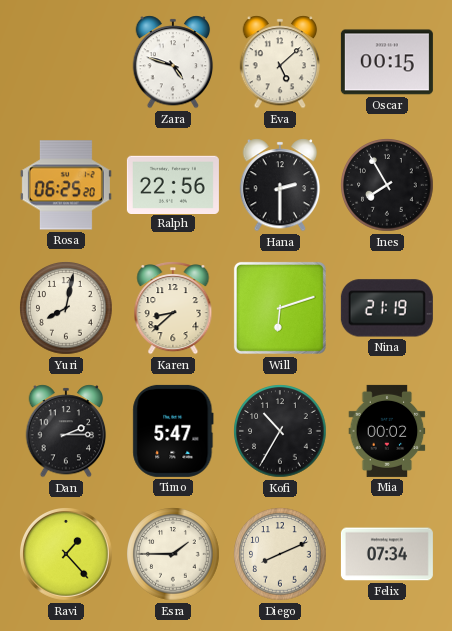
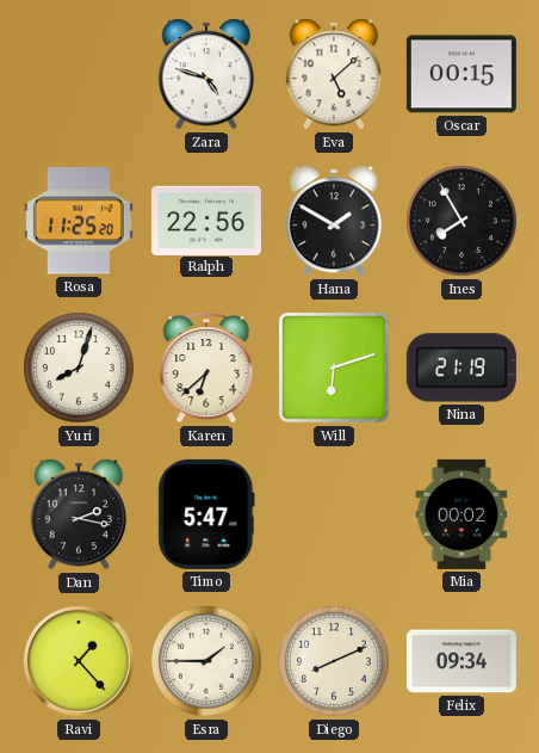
Rosa: 06:25 -> 11:25 (79, 221)
Hana: 2:30 -> 1:50 (334, 221)
Yuri: 8:02 -> 8:03 (79, 368)
Karen: 8:38 -> 6:38 (206, 368)
Dan: 2:15 -> 2:17 (79, 514)
Kofi: 10:35 -> none (280, 431)
Felix: 07:34 -> 09:34 (461, 661)
